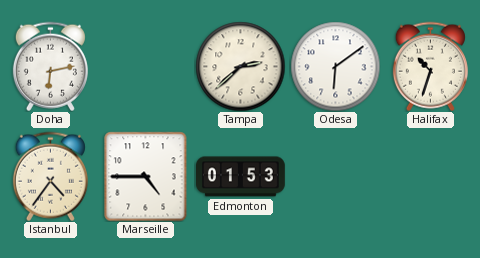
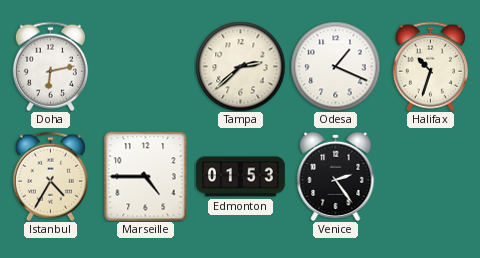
Odesa: 6:09 -> 1:19 (335, 66)
Istanbul: 4:36 -> 4:35 (50, 176)
Venice: none -> 2:24 (336, 176)
